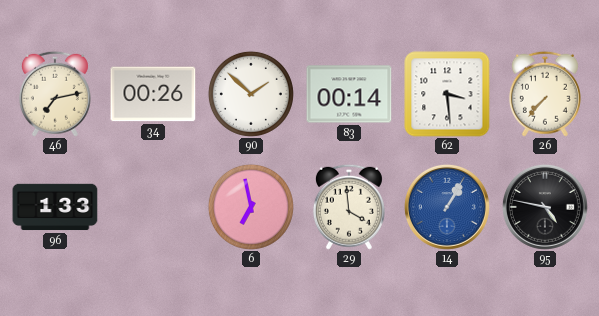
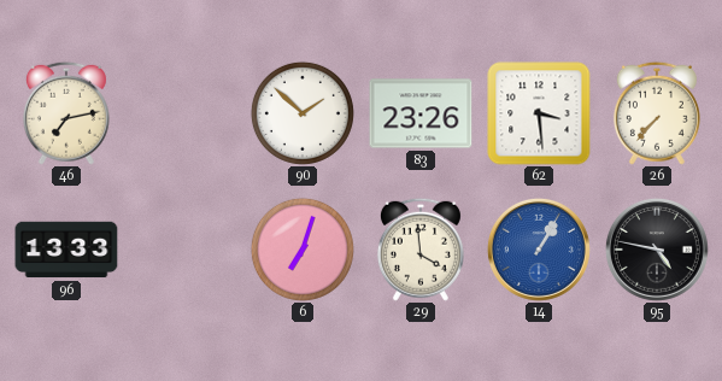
34: 00:26 -> none (153, 94)
83: 00:14 -> 23:26 (421, 113)
96: 1:33 -> 13:33 (66, 250)
6: 6:58 -> 7:03 (303, 250)
